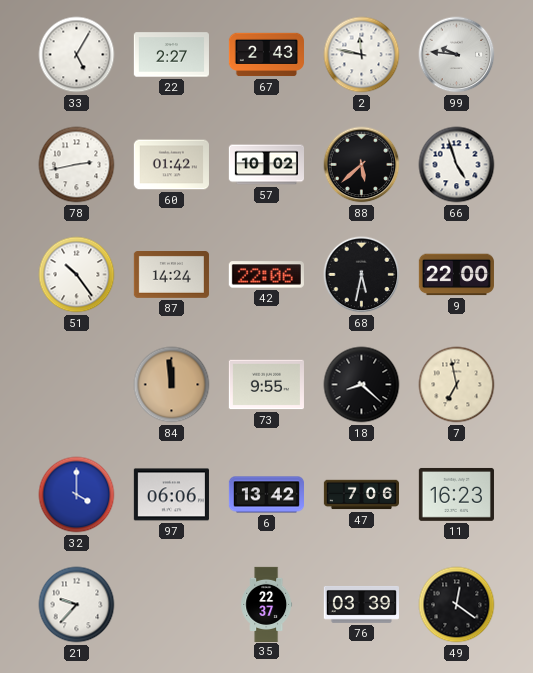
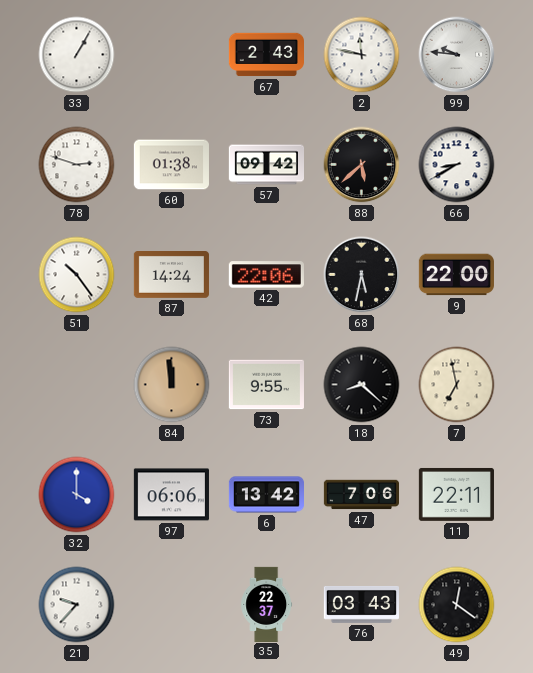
33: 5:05 -> 1:05 (77, 55)
22: 2:27 -> none (171, 55)
78: 2:43 -> 2:48 (77, 165)
60: 01:42 -> 01:38 (171, 165)
57: 10:02 -> 09:42 (266, 165)
66: 4:57 -> 8:40 (457, 165)
11: 16:23 -> 22:11 (456, 494)
76: 03:39 -> 03:43 (361, 604)
